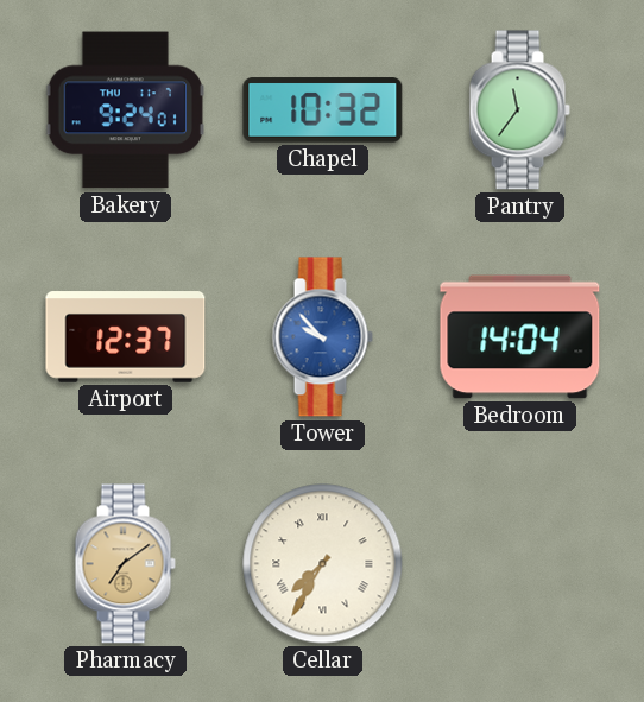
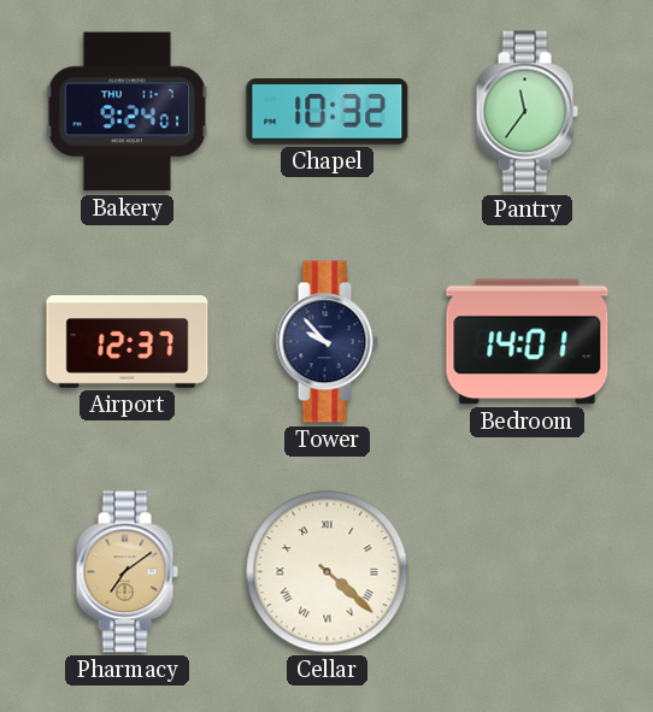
Tower dial: blue -> navy (326, 342)
Bedroom: 14:04 -> 14:01 (528, 342)
Cellar: 7:35 -> 4:22 (328, 572)
